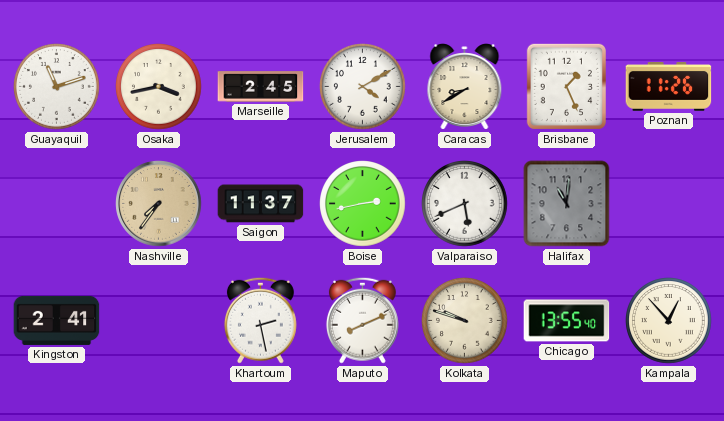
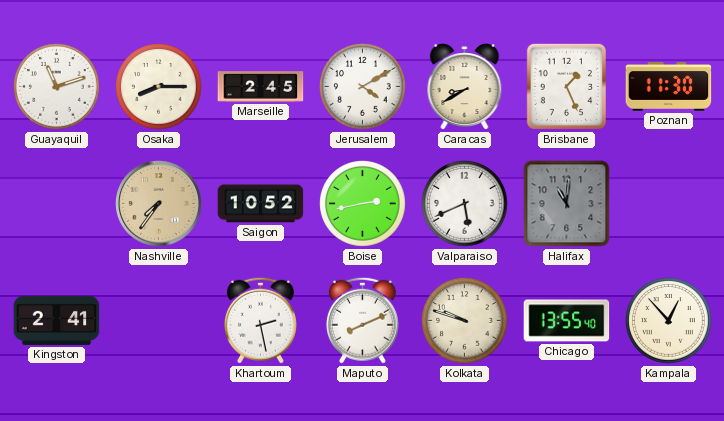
Osaka: 3:43 -> 8:15 (159, 87)
Poznan: 11:26 -> 11:30 (669, 87)
Saigon: 11:37 -> 10:52 (261, 204)
